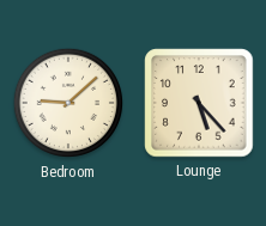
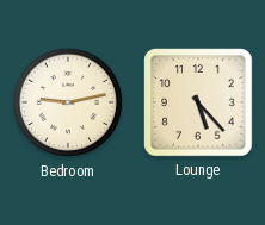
Bedroom: 9:08 -> 9:13 (67, 102)
